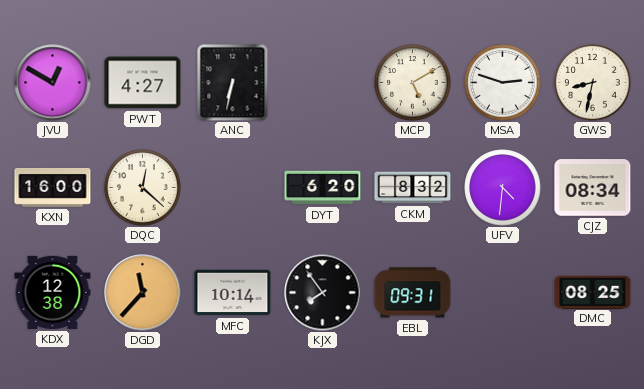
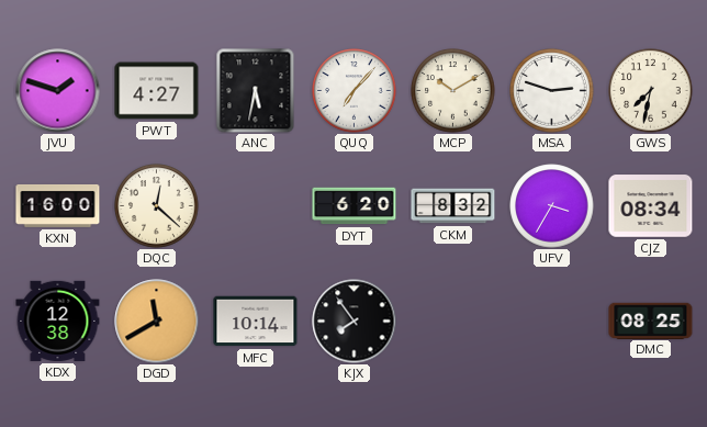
JVU: 12:50 -> 1:48 (58, 91)
ANC: 6:32 -> 5:32 (256, 90)
QUQ: none -> 7:07 (355, 91)
MCP: 5:10 -> 10:10 (453, 91)
GWS: 8:32 -> 7:32 (651, 91)
UFV: 4:31 -> 3:35 (552, 206)
DGD: 11:37 -> 11:40 (157, 322)
EBL: 09:31 -> none (413, 293)
